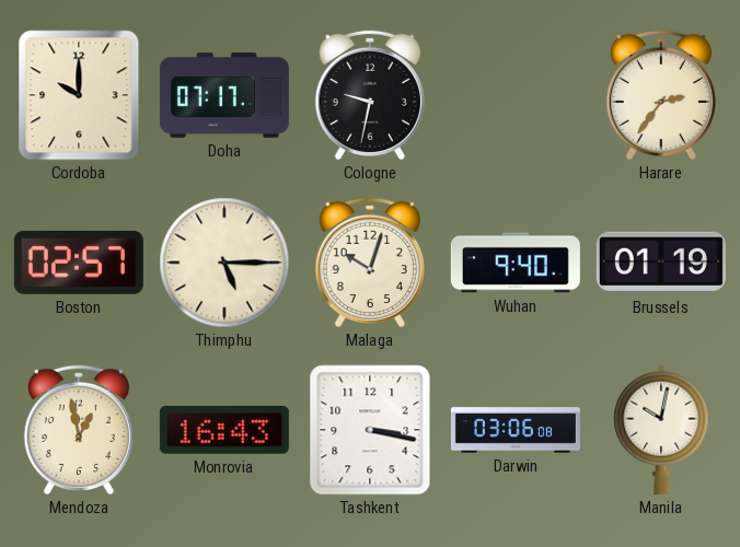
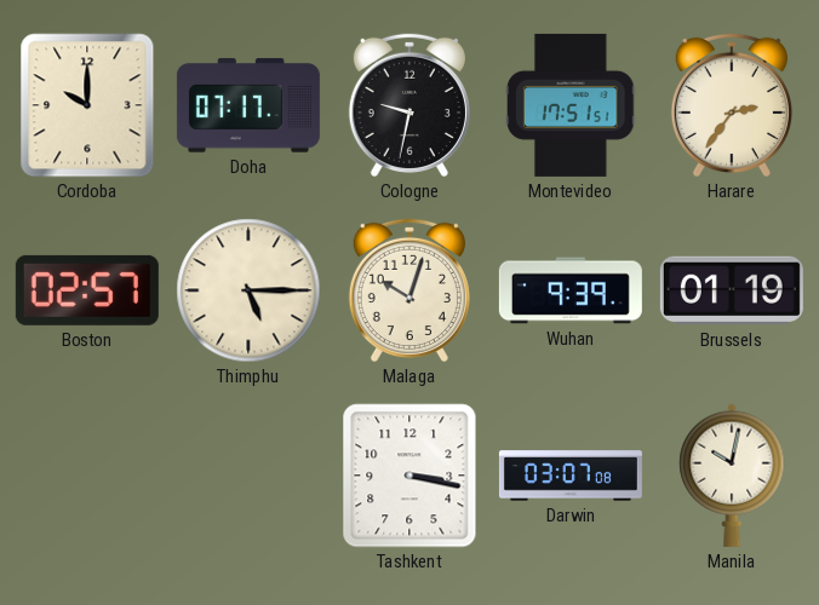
Montevideo: none -> 17:51 (572, 105)
Wuhan: 9:40 -> 9:39 (571, 290)
Mendoza: 12:58 -> none (79, 430)
Monrovia: 16:43 -> none (224, 430)
Darwin: 03:06 -> 03:07 (571, 476)
